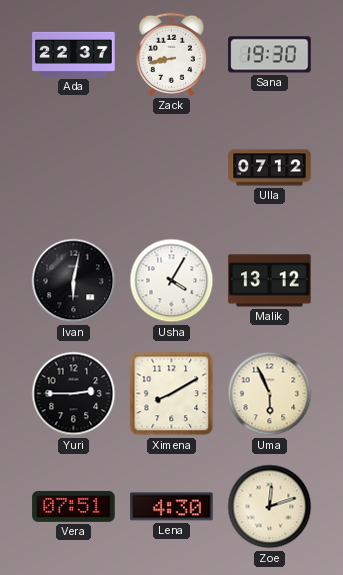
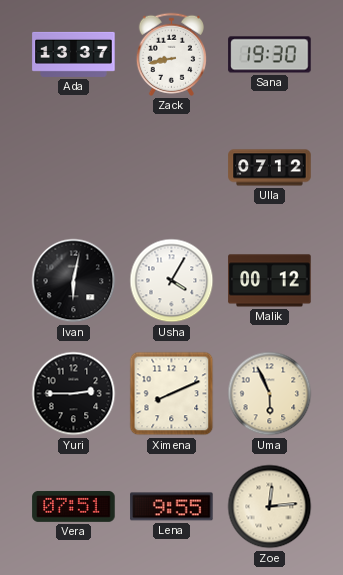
Ada: 22:37 -> 13:37 (74, 54)
Malik: 13:12 -> 00:12 (270, 281)
Ximena: 8:10 -> 8:11 (172, 394)
Lena: 4:30 -> 9:55 (172, 507)
Zoe: 12:12 -> 12:14 (270, 507)
